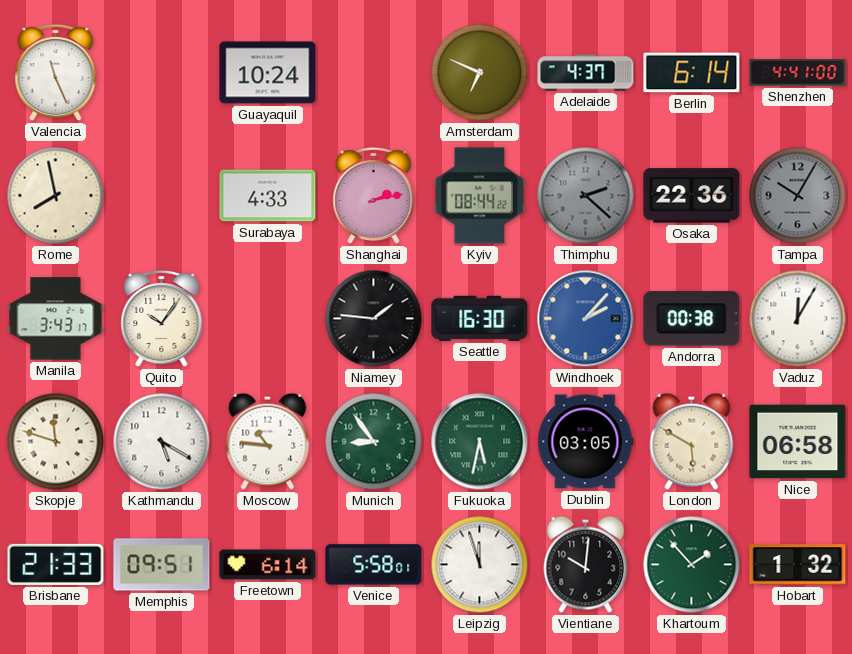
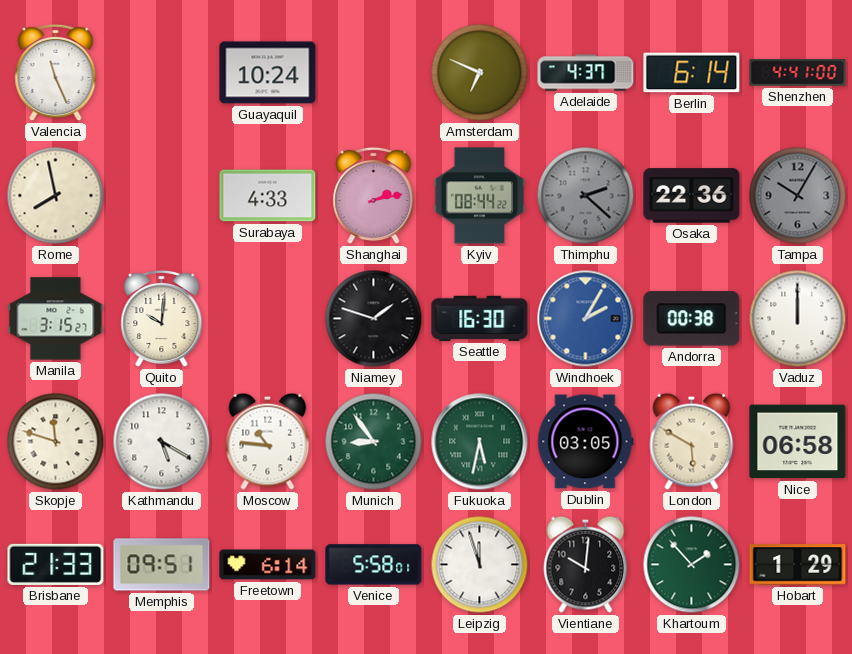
Manila: 3:43 -> 3:15 (56, 319)
Quito: 10:06 -> 10:01 (162, 319)
Niamey: 1:46 -> 1:48 (374, 319)
Windhoek: 2:07 -> 2:05 (586, 319)
Vaduz: 12:05 -> 12:00 (798, 319)
Hobart: 1:32 -> 1:29 (798, 565)
